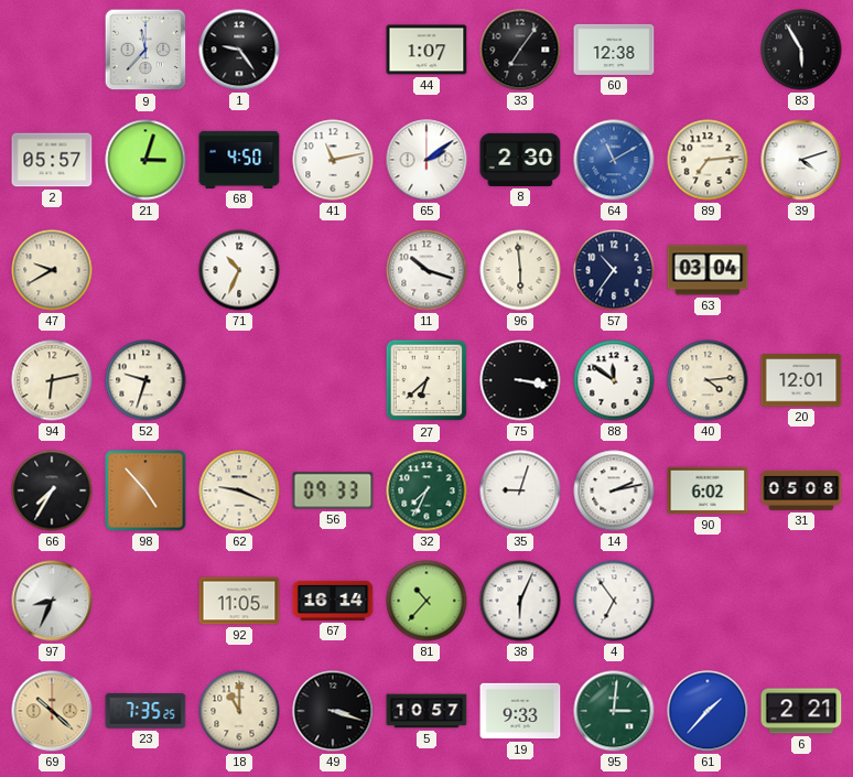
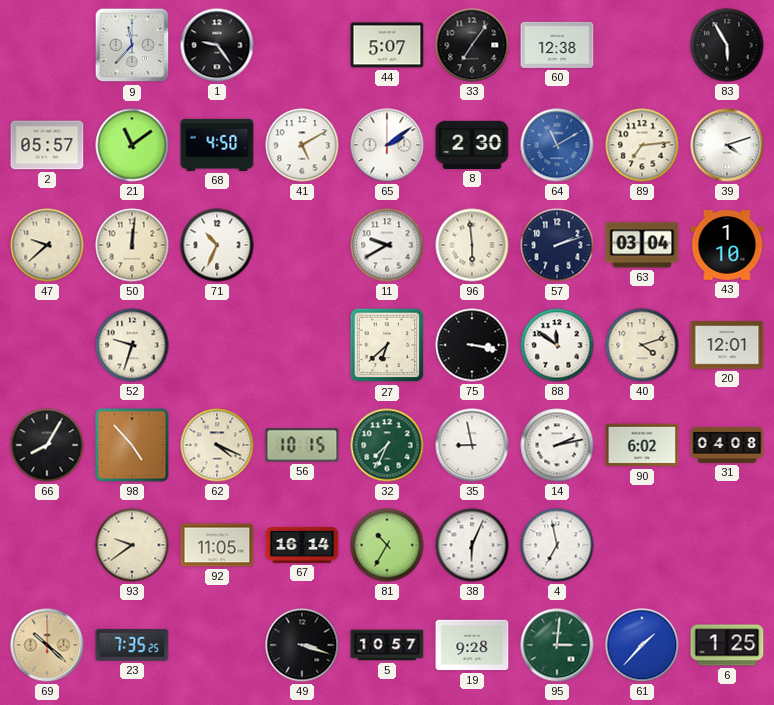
44: 1:07 -> 5:07 (387, 45)
21: 3:03 -> 11:09 (132, 145)
41: 11:13 -> 5:10 (302, 145)
47: 9:40 -> 9:38 (47, 245)
50: none -> 12:01 (132, 245)
11: 10:18 -> 9:40 (387, 245)
57: 10:36 -> 2:12 (557, 245)
43: none -> 1:10 (727, 246)
94: 6:13 -> none (52, 380)
40: 4:14 -> 4:12 (642, 345)
66: 7:35 -> 8:05 (47, 445)
62: 9:19 -> 4:19 (217, 445)
56: 09:33 -> 10:15 (302, 445)
35: 9:03 -> 8:58 (472, 445)
31: 05:08 -> 04:08 (727, 445)
97: 8:34 -> none (52, 601)
93: none -> 9:39 (132, 545)
81: 10:37 -> 10:35 (387, 545)
4: 6:54 -> 6:58 (557, 545)
18: 11:00 -> none (239, 711)
19: 9:33 -> 9:28 (472, 645)
6: 2:21 -> 1:25 (727, 645)
